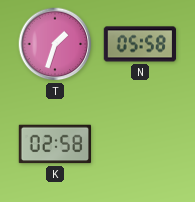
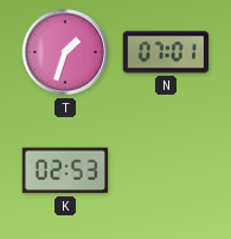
N: 05:58 -> 07:01 (166, 52)
K: 02:58 -> 02:53 (65, 170)
